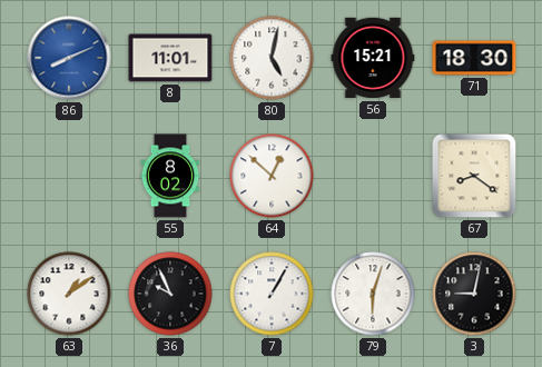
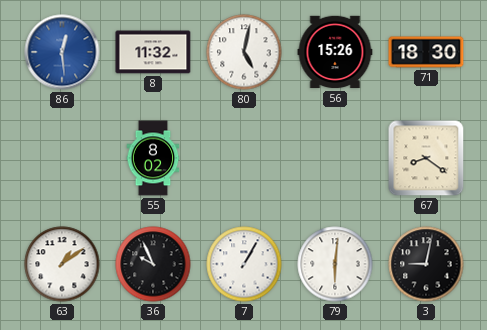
86: 8:11 -> 12:29 (62, 52)
8: 11:01 -> 11:32 (153, 52)
56: 15:21 -> 15:26 (335, 52)
64: 12:52 -> none (272, 176)
79: 6:03 -> 6:01 (335, 264)
